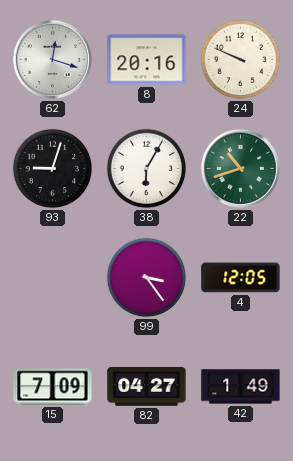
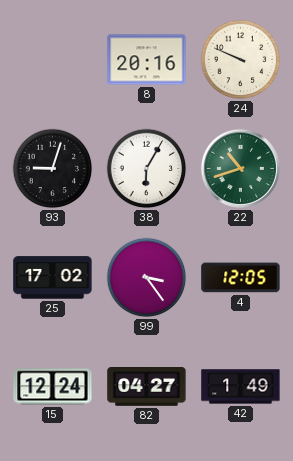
62: 12:18 -> none (52, 59)
25: none -> 17:02 (53, 278)
15: 7:09 -> 12:24 (53, 387)
